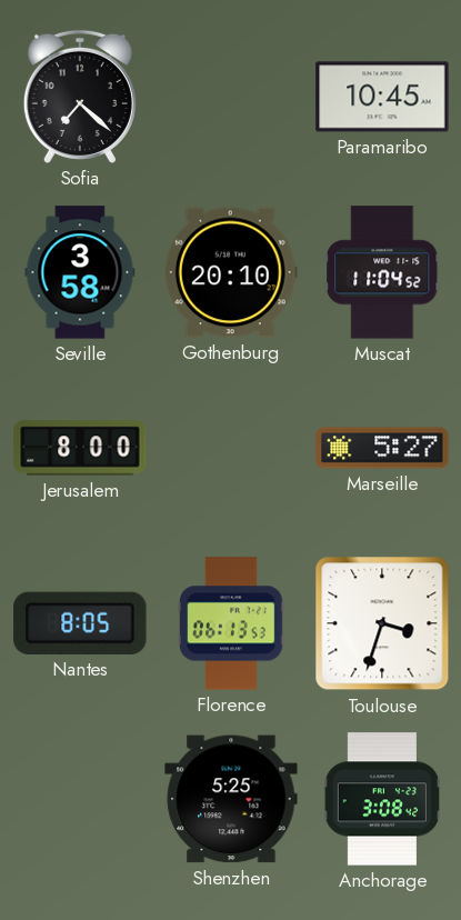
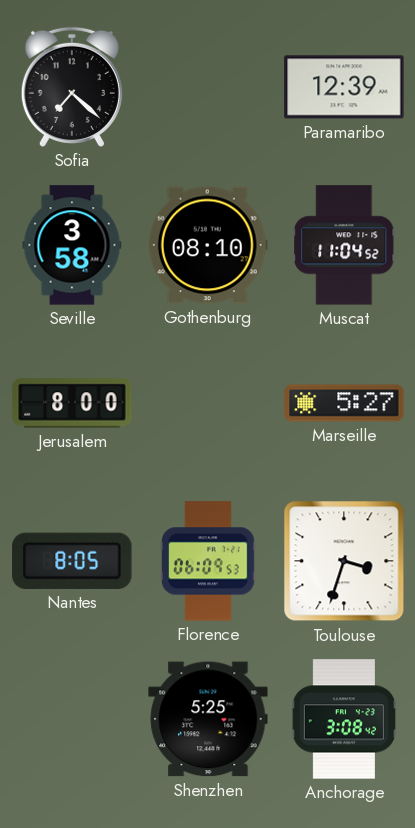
Paramaribo: 10:45 -> 12:39 (344, 87)
Gothenburg: 20:10 -> 08:10 (208, 245)
Florence: 06:13 -> 06:09 (208, 561)
